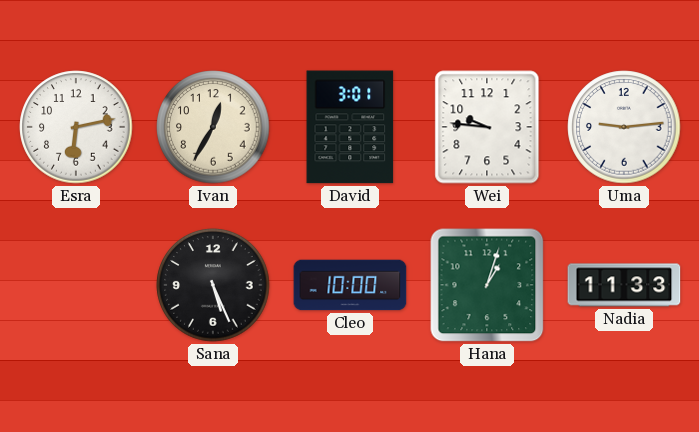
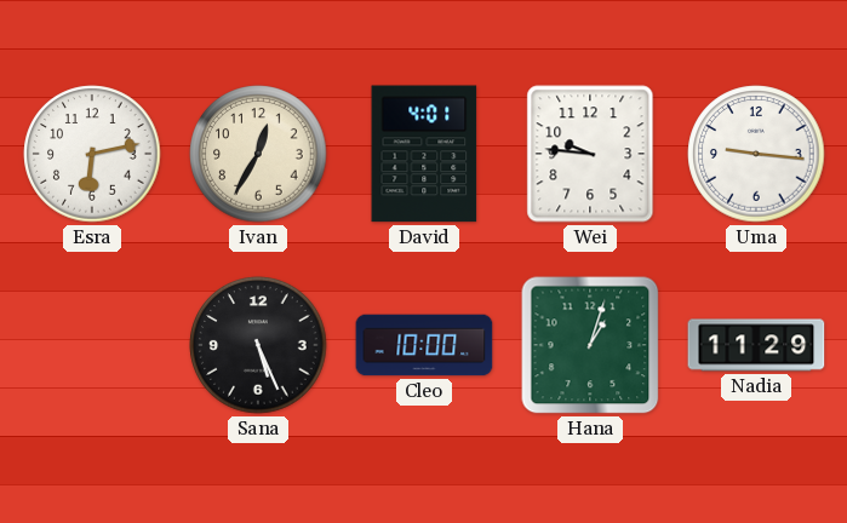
David: 3:01 -> 4:01 (424, 154)
Uma: 9:14 -> 9:16 (756, 154)
Nadia: 11:33 -> 11:29 (756, 345)
